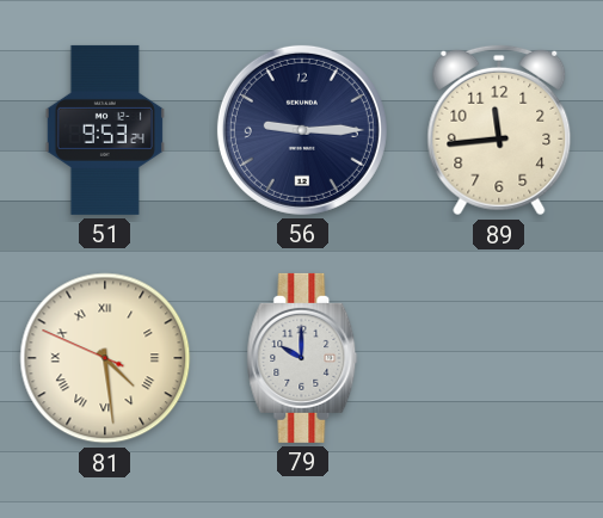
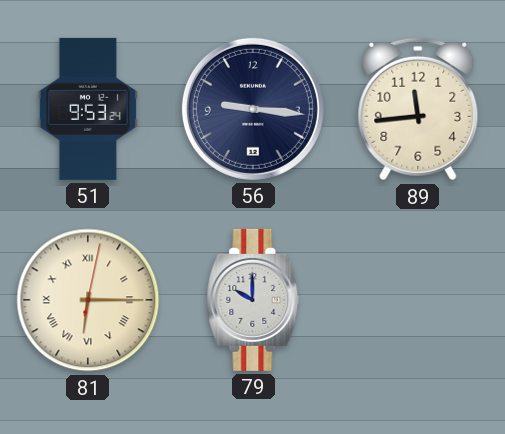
56: 9:15 -> 9:16 (253, 109)
81: 4:28 -> 6:15 (88, 300)
